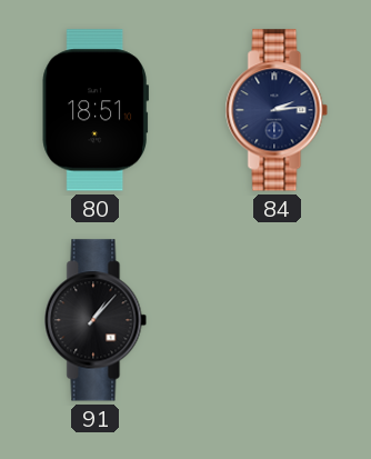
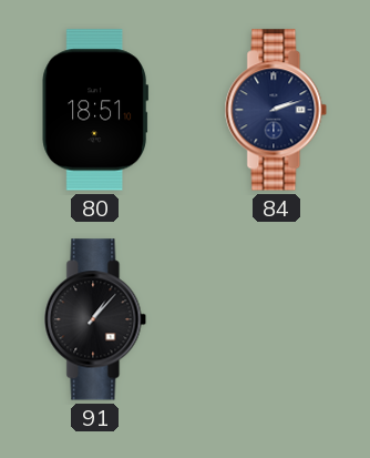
84: 2:14 -> 2:12 (276, 110)
